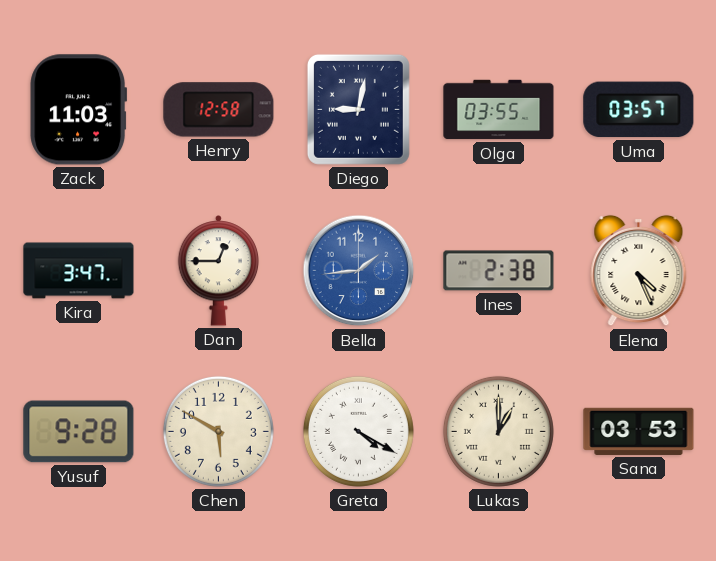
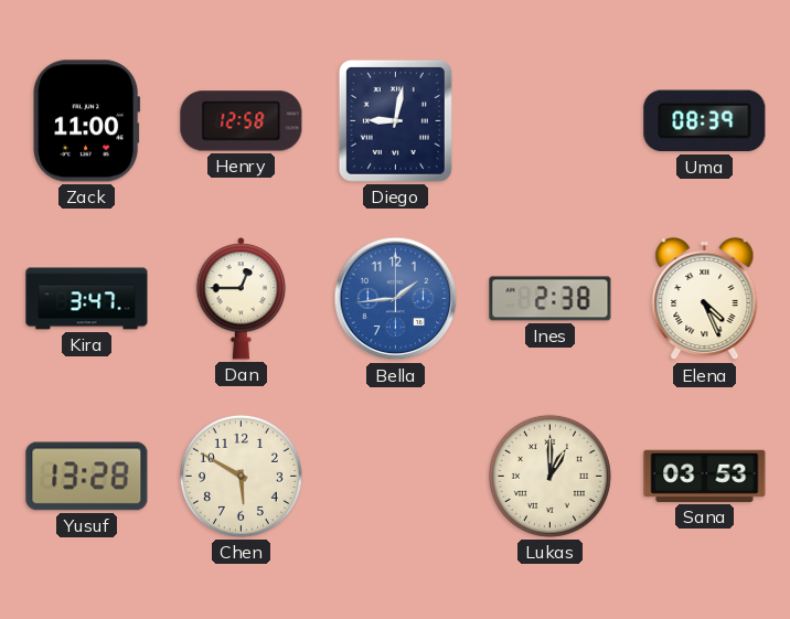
Zack: 11:03 -> 11:00 (87, 121)
Olga: 03:55 -> none (499, 110)
Uma: 03:57 -> 08:39 (705, 121)
Yusuf: 9:28 -> 13:28 (87, 477)
Greta: 4:20 -> none (358, 431)
